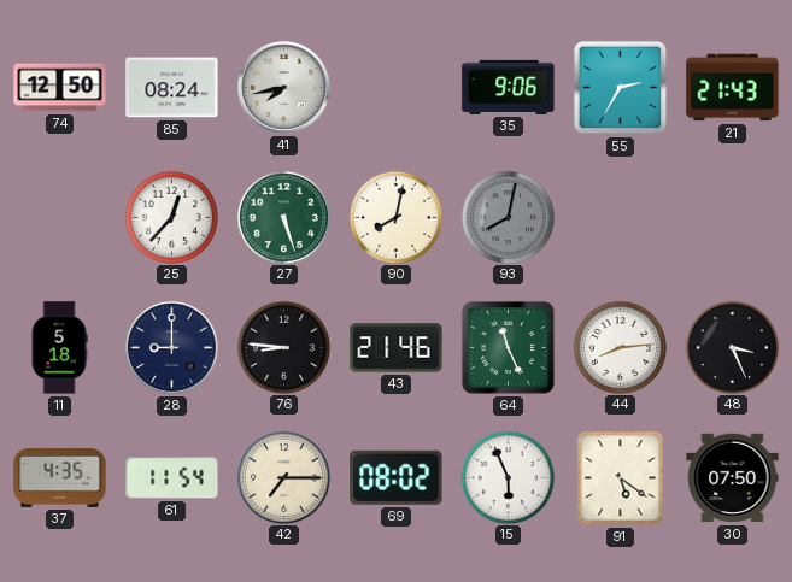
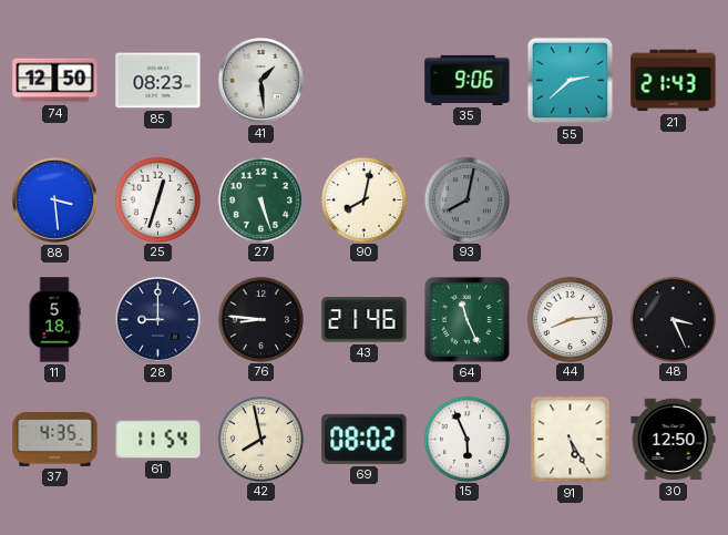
85: 08:24 -> 08:23 (158, 81)
41: 7:43 -> 1:29 (260, 80)
55: 2:35 -> 2:38 (571, 81)
88: none -> 3:29 (54, 199)
25: 12:37 -> 12:33 (157, 199)
42: 7:15 -> 7:58 (260, 439)
91: 5:21 -> 5:25 (571, 440)
30: 07:50 -> 12:50 (674, 440)
